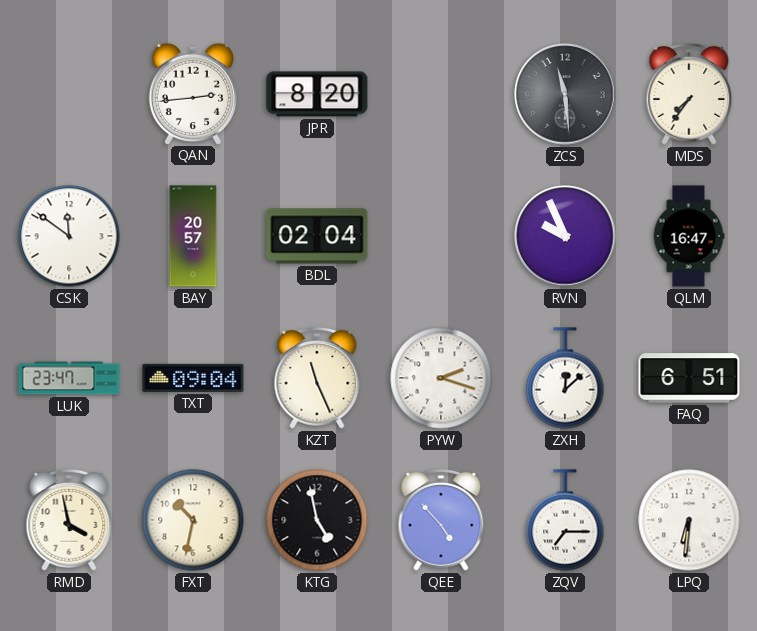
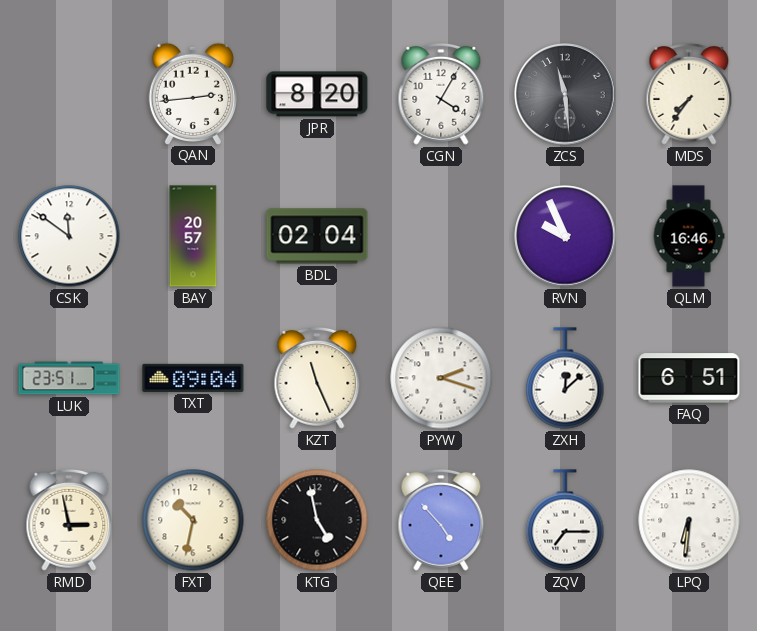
CGN: none -> 4:05 (441, 94)
QLM: 16:47 -> 16:46 (689, 236)
LUK: 23:47 -> 23:51 (69, 378)
RMD: 3:58 -> 2:58 (69, 520)
